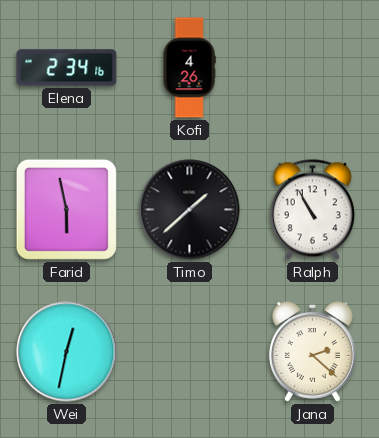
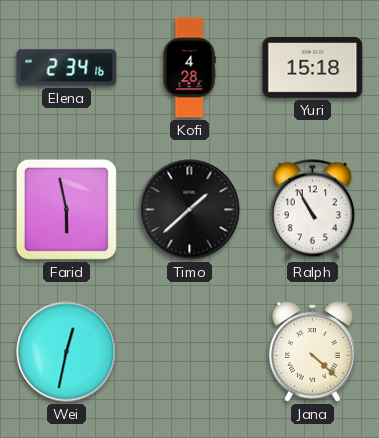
Kofi: 4:26 -> 4:28 (189, 68)
Yuri: none -> 15:18 (313, 68)
Jana: 2:22 -> 4:22 (312, 352)
